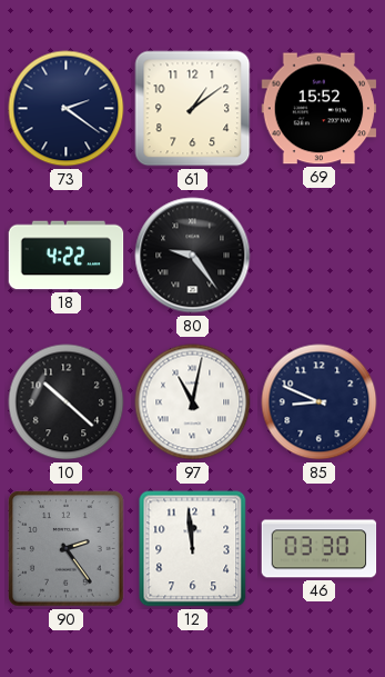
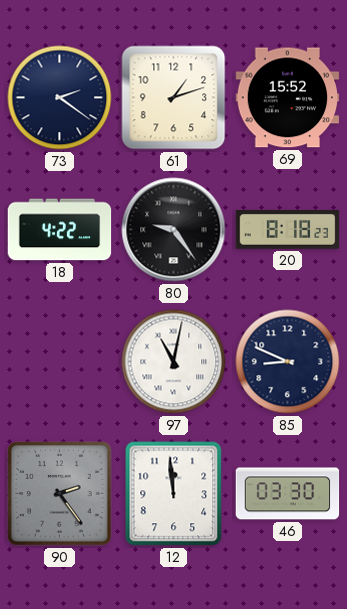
61: 1:09 -> 1:12 (174, 98)
20: none -> 8:18 (288, 230)
10: 10:22 -> none (67, 402)
